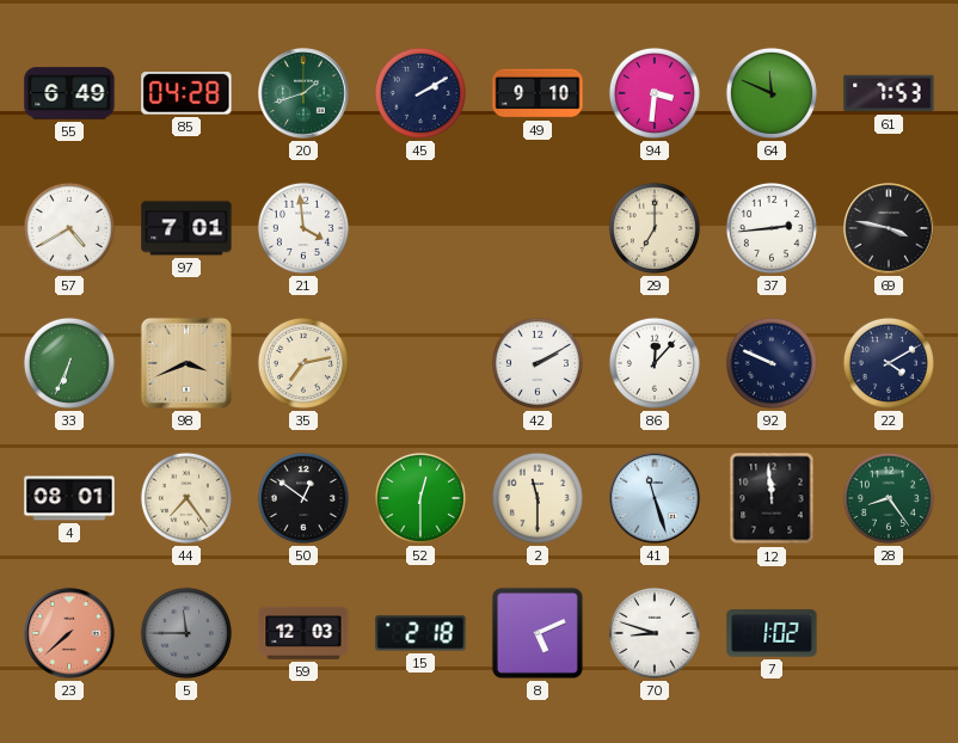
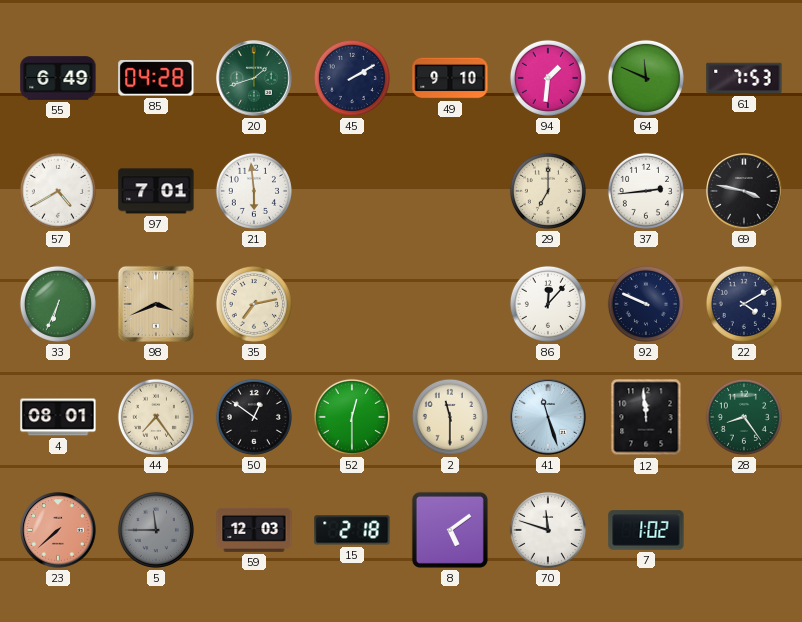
94: 3:31 -> 1:31 (548, 78)
21: 3:59 -> 5:59 (254, 191)
42: 2:10 -> none (538, 363)
8: 5:11 -> 5:09 (450, 530)
70: 8:48 -> 11:48 (548, 530)
